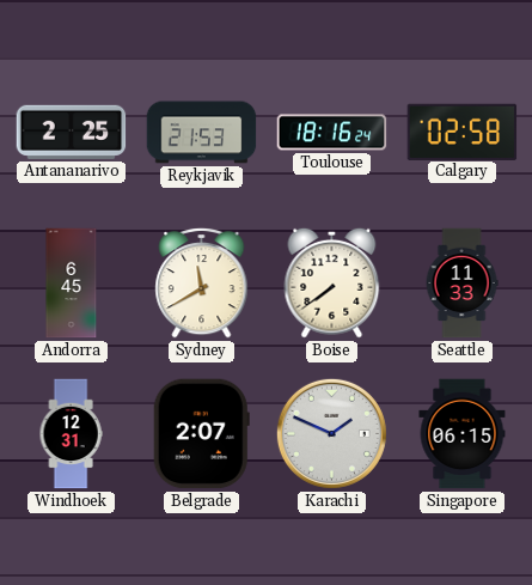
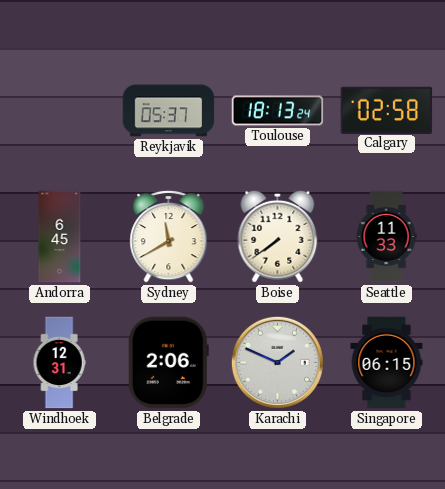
Antananarivo: 2:25 -> none (72, 132)
Reykjavik: 21:53 -> 05:37 (169, 111)
Toulouse: 18:16 -> 18:13 (278, 111)
Belgrade: 2:07 -> 2:06 (168, 363)
